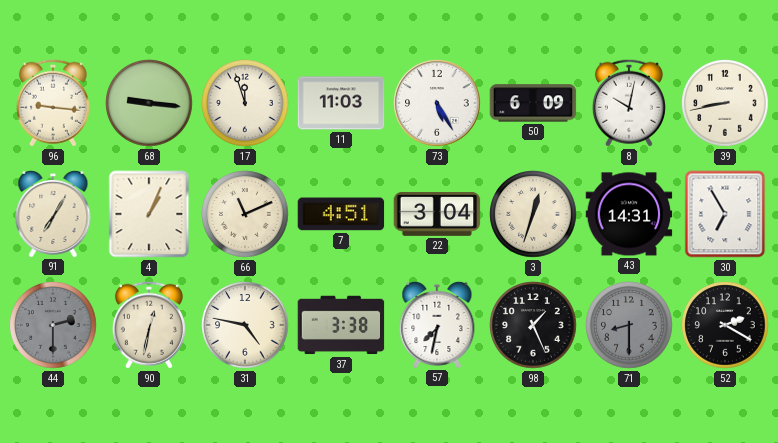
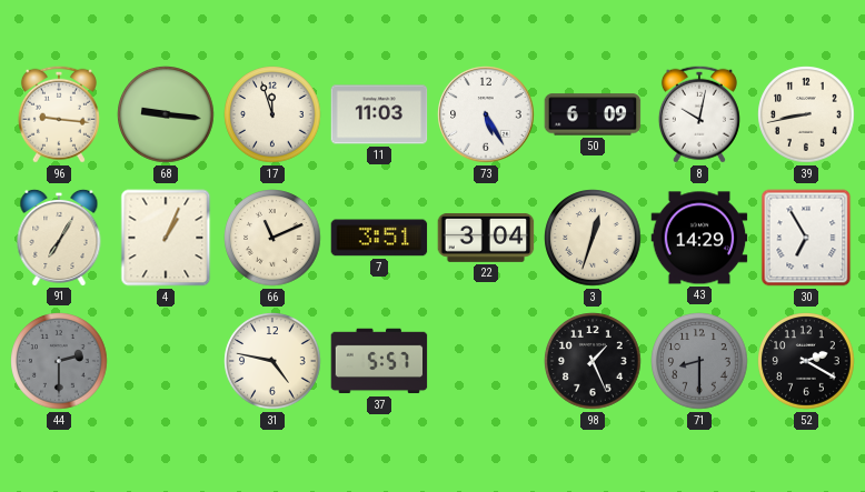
7: 4:51 -> 3:51 (379, 238)
43: 14:31 -> 14:29 (699, 238)
90: 12:32 -> none (149, 325)
37: 3:38 -> 5:57 (379, 361)
57: 7:32 -> none (437, 324)
